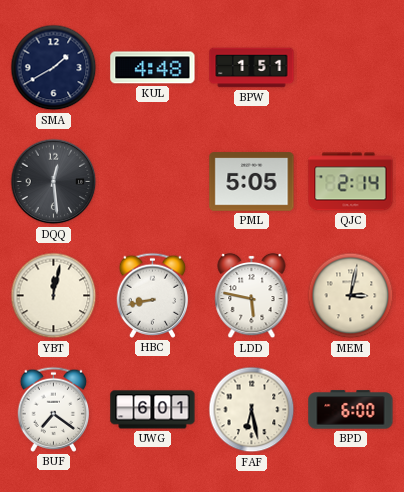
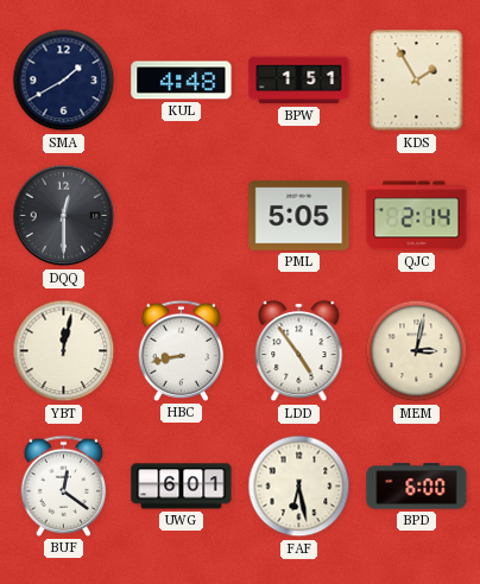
KDS: none -> 1:55 (417, 81)
DQQ: 12:29 -> 12:30 (64, 216)
LDD: 5:47 -> 4:54 (299, 351)
BUF: 7:21 -> 12:21 (64, 485)
